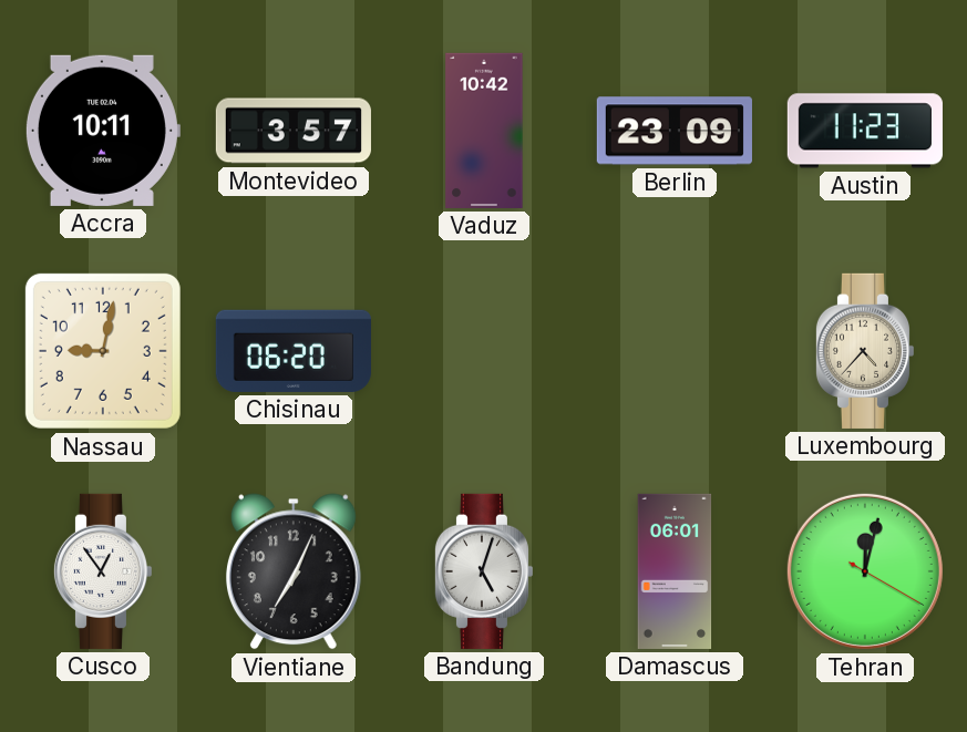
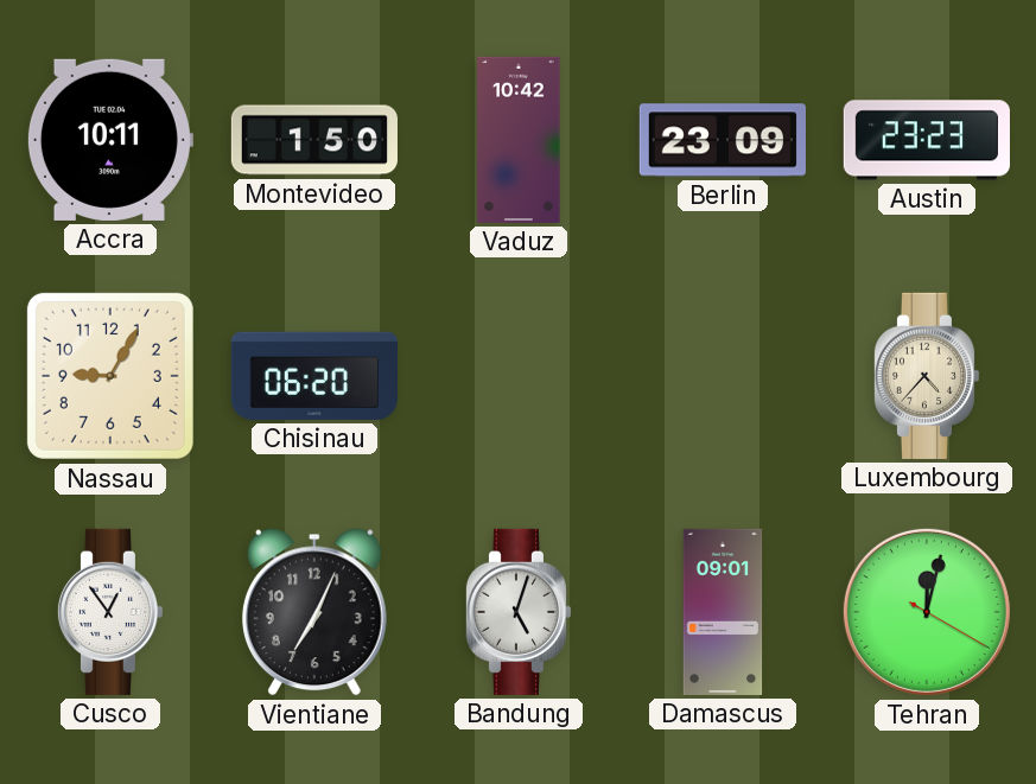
Montevideo: 3:57 -> 1:50 (314, 140)
Austin: 11:23 -> 23:23 (927, 140)
Nassau: 9:02 -> 9:05 (110, 376)
Damascus: 06:01 -> 09:01 (723, 612)
